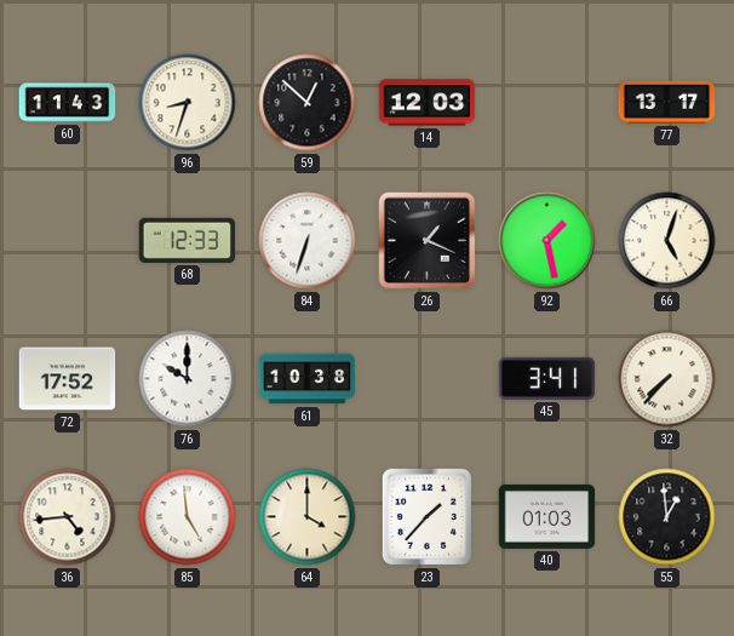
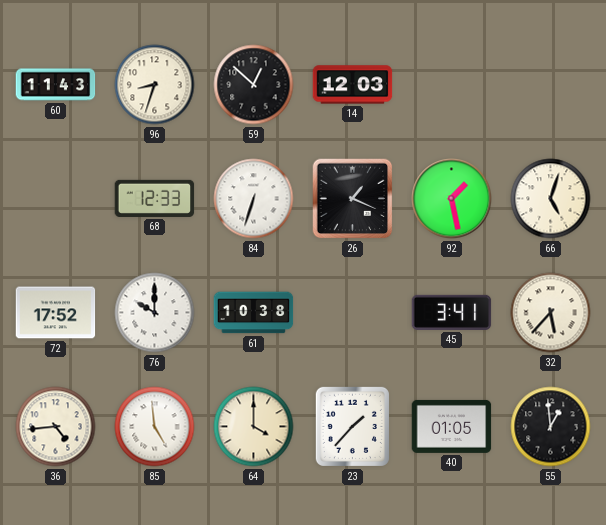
77: 13:17 -> none (667, 102)
32: 7:37 -> 5:37 (551, 313)
40: 01:03 -> 01:05 (452, 426)
